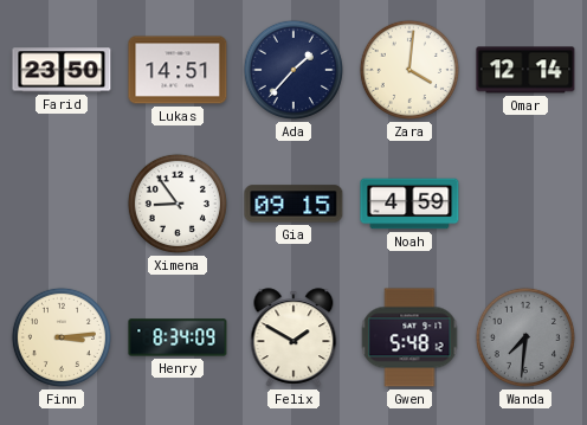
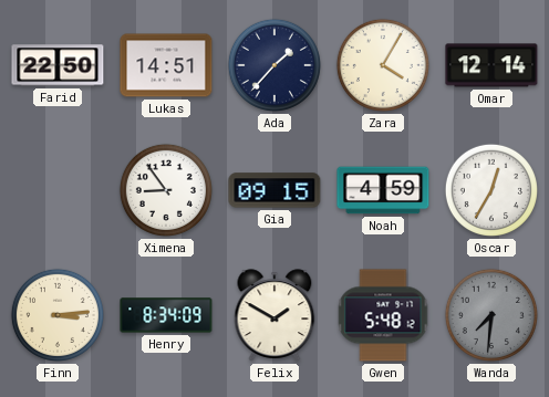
Farid: 23:50 -> 22:50 (58, 65)
Zara: 4:01 -> 4:05 (383, 65)
Oscar: none -> 12:35 (491, 190)
